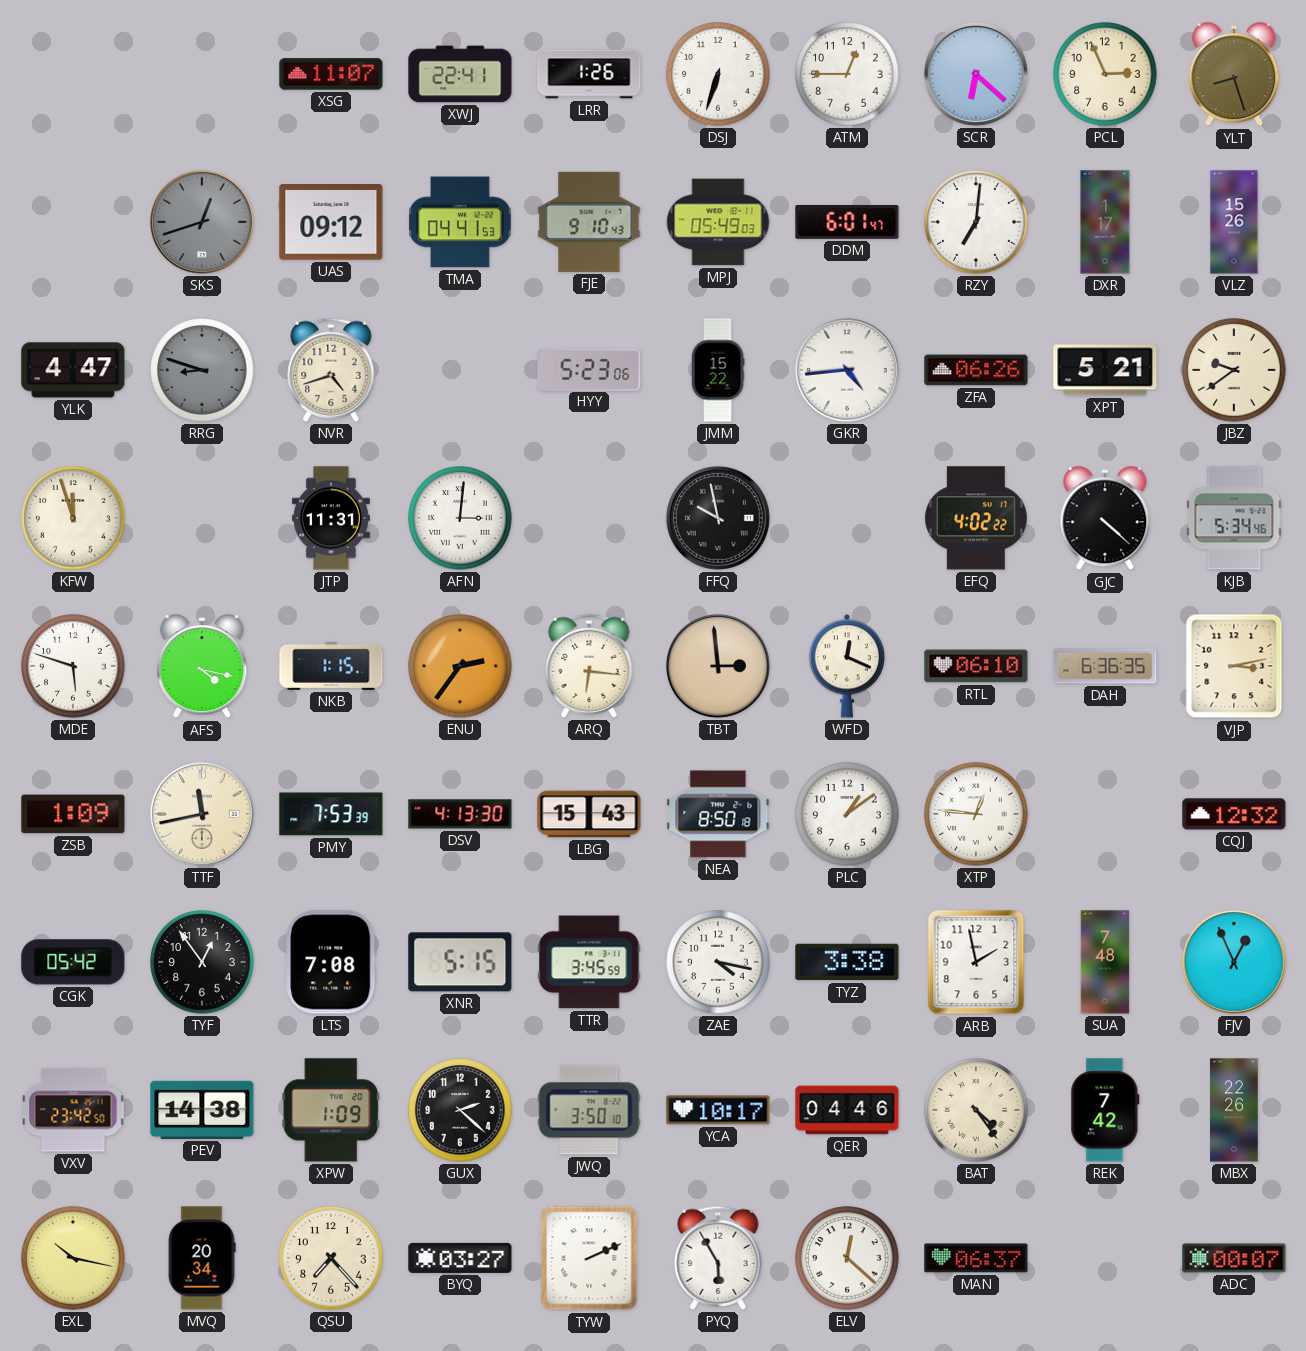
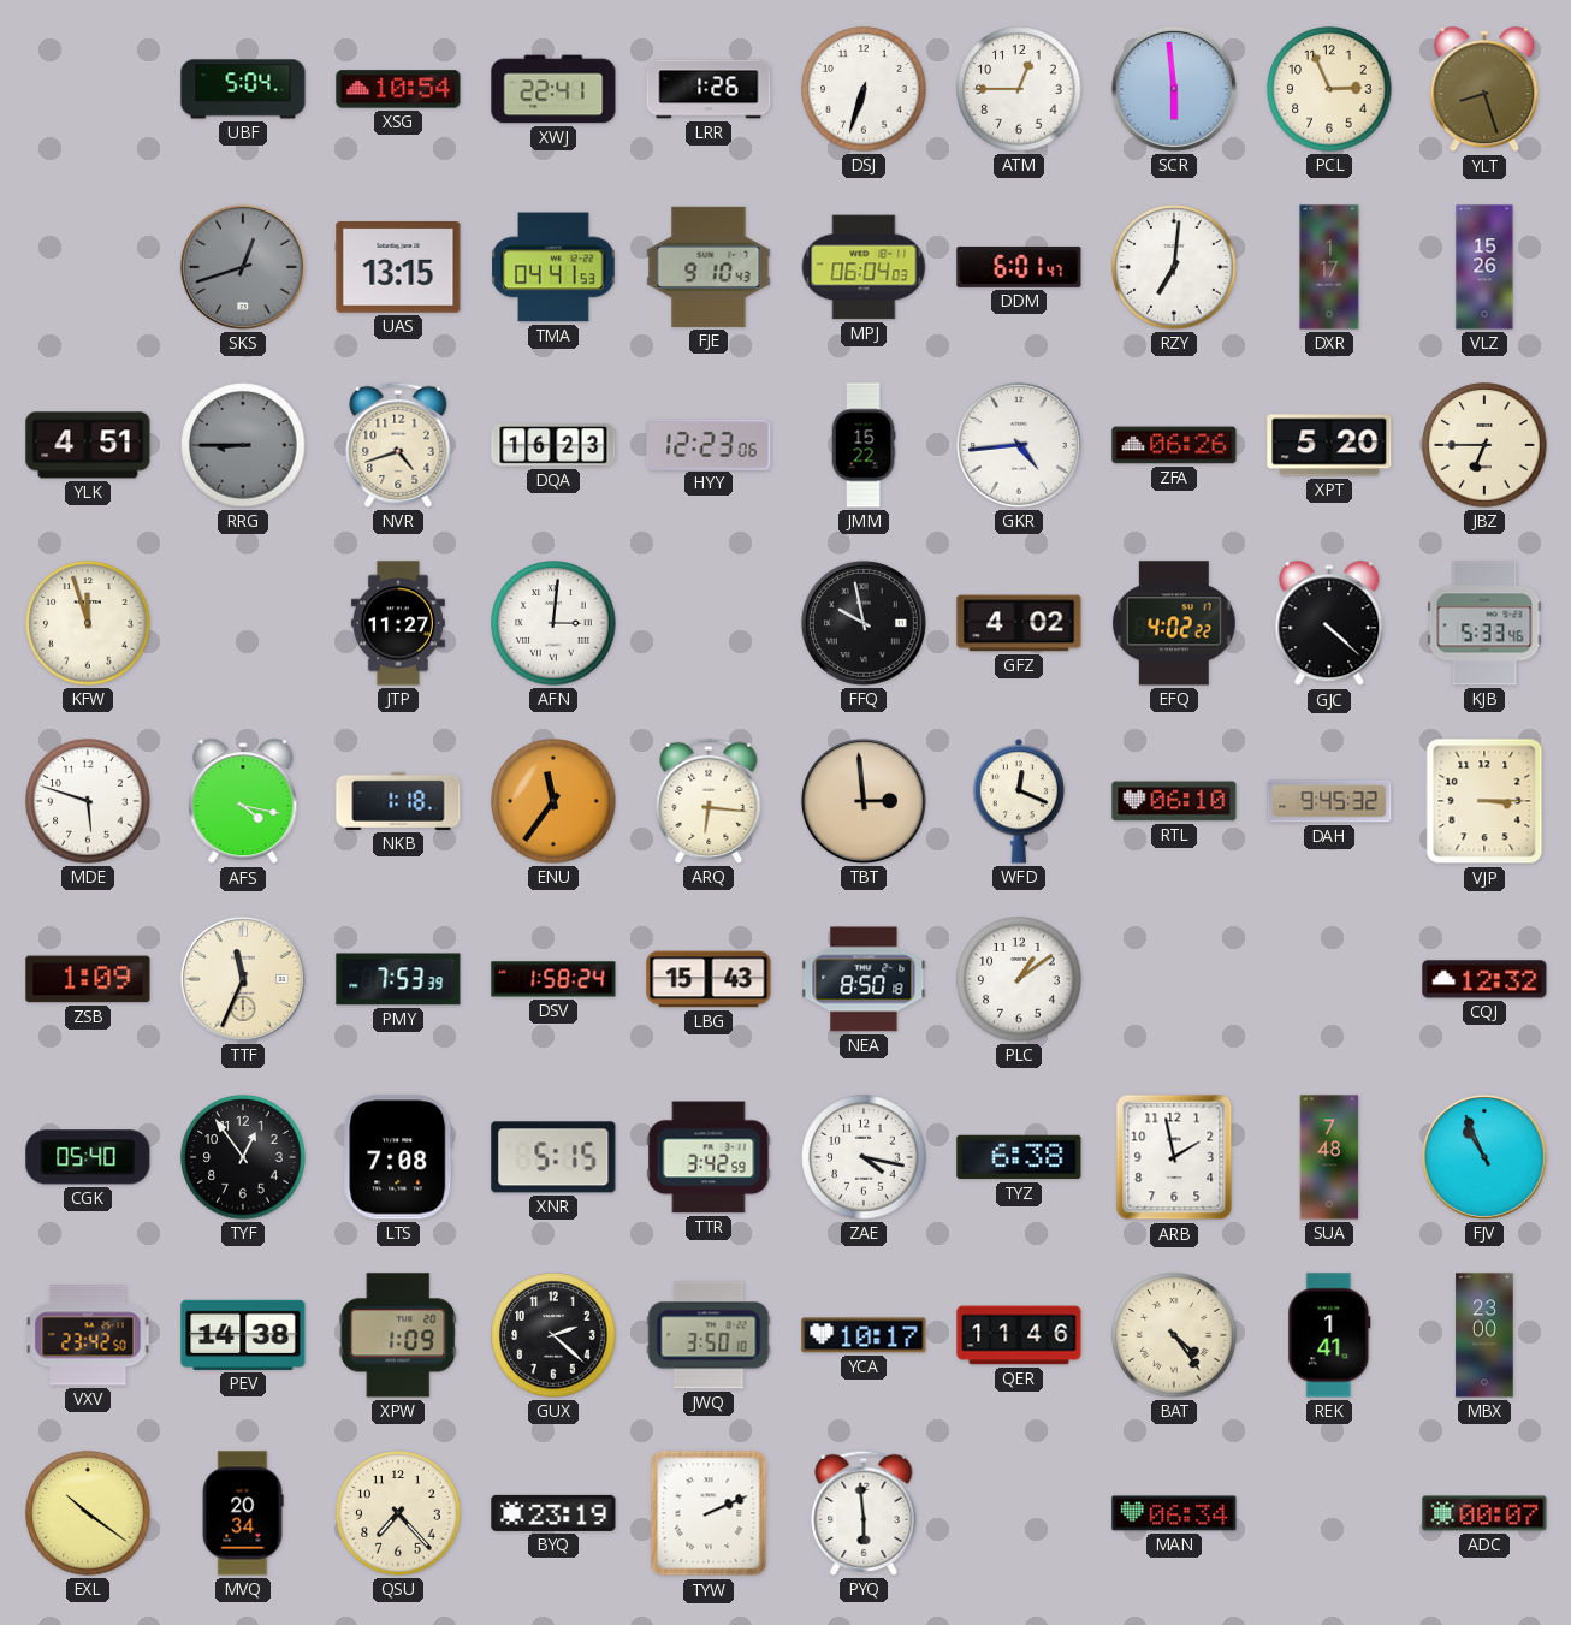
UBF: none -> 5:04 (243, 89)
XSG: 11:07 -> 10:54 (398, 89)
SCR: 6:22 -> 5:59 (1174, 89)
UAS: 09:12 -> 13:15 (398, 268)
MPJ: 05:49 -> 06:04 (864, 267)
YLK: 4:47 -> 4:51 (88, 445)
RRG: 8:48 -> 8:45 (243, 445)
DQA: none -> 16:23 (553, 445)
HYY: 5:23 -> 12:23 (709, 444)
XPT: 5:21 -> 5:20 (1329, 445)
JBZ: 9:39 -> 6:45 (1484, 445)
JTP: 11:31 -> 11:27 (398, 623)
GFZ: none -> 4:02 (1019, 623)
KJB: 5:34 -> 5:33 (1484, 623)
NKB: 1:15 -> 1:18 (398, 801)
ENU: 2:36 -> 11:36 (553, 801)
DAH: 6:36 -> 9:45 (1329, 801)
VJP: 3:13 -> 3:15 (1484, 801)
TTF: 11:43 -> 11:34 (243, 979)
DSV: 4:13 -> 1:58 (553, 979)
XTP: 12:46 -> none (976, 814)
CGK: 05:42 -> 05:40 (88, 1157)
TTR: 3:45 -> 3:42 (709, 1157)
TYZ: 3:38 -> 6:38 (1019, 1157)
FJV: 12:56 -> 10:56 (1484, 1157)
QER: 04:46 -> 11:46 (1019, 1335)
REK: 7:42 -> 1:41 (1329, 1335)
MBX: 22:26 -> 23:00 (1484, 1335)
EXL: 10:17 -> 10:21 (88, 1513)
BYQ: 03:27 -> 23:19 (553, 1513)
PYQ: 5:55 -> 5:59 (864, 1513)
ELV: 12:22 -> none (847, 1258)
MAN: 06:37 -> 06:34 (1174, 1513)
